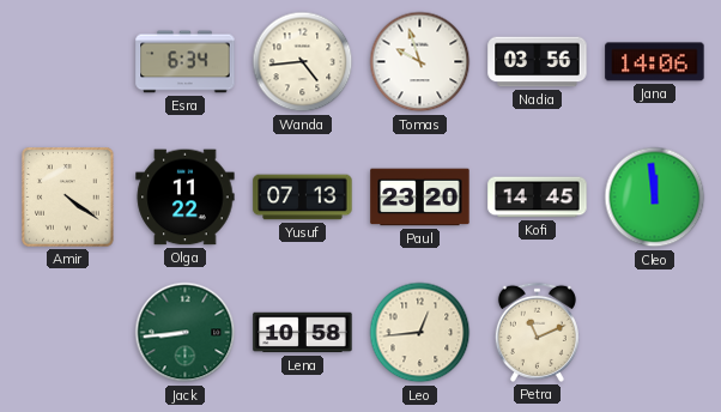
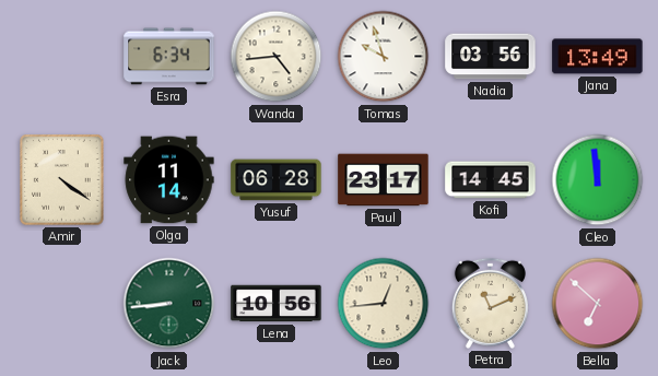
Jana: 14:06 -> 13:49 (598, 57)
Olga: 11:22 -> 11:14 (169, 180)
Yusuf: 07:13 -> 06:28 (277, 180)
Paul: 23:20 -> 23:17 (384, 180)
Lena: 10:58 -> 10:56 (277, 304)
Bella: none -> 6:52 (598, 304)
